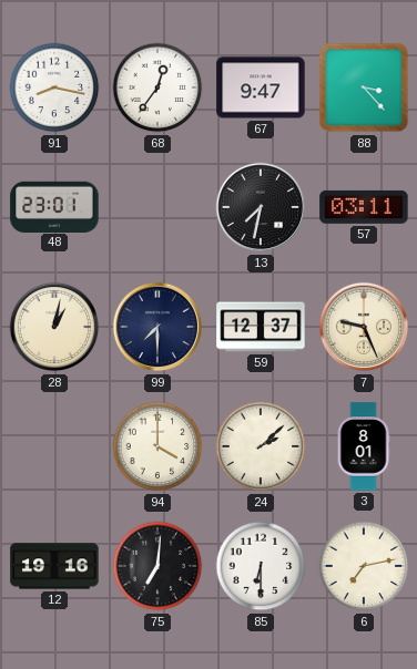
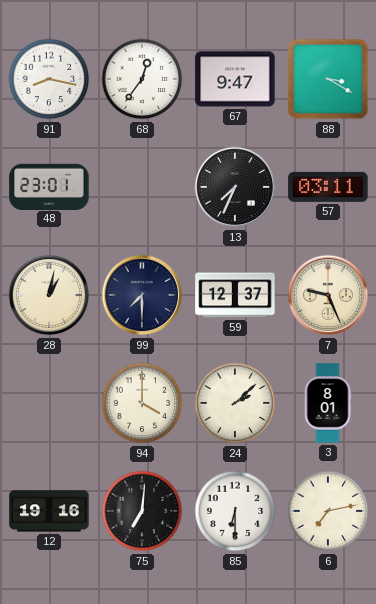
88: 3:23 -> 3:20 (328, 79)
13: 7:32 -> 7:34 (235, 187)
